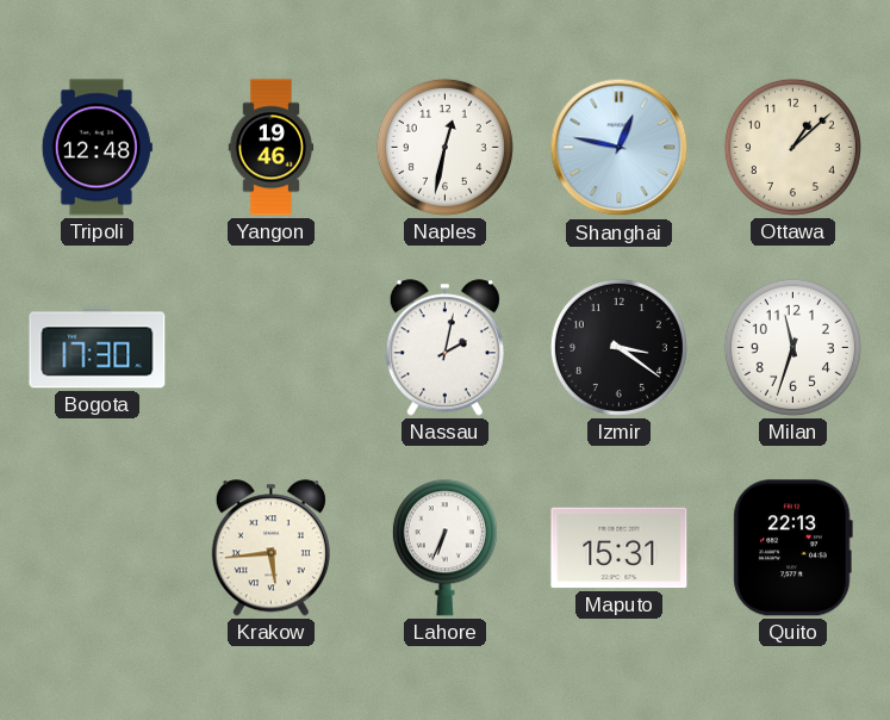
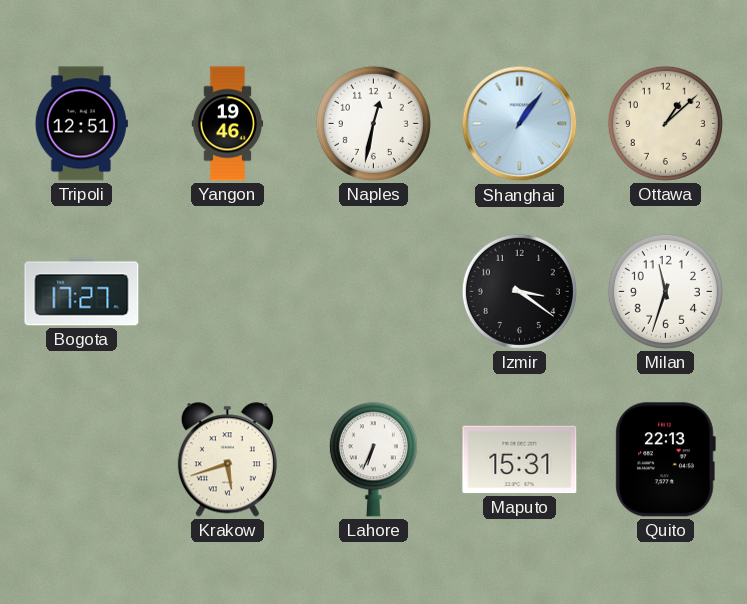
Tripoli: 12:48 -> 12:51 (81, 124)
Shanghai: 12:47 -> 1:06 (520, 124)
Bogota: 17:30 -> 17:27 (82, 292)
Nassau: 2:02 -> none (444, 348)
Krakow: 5:44 -> 5:42 (227, 460)
